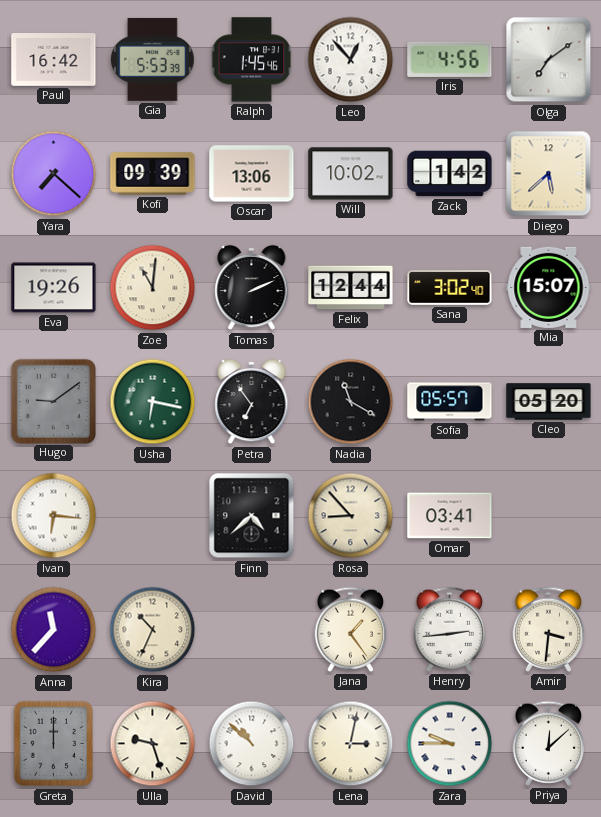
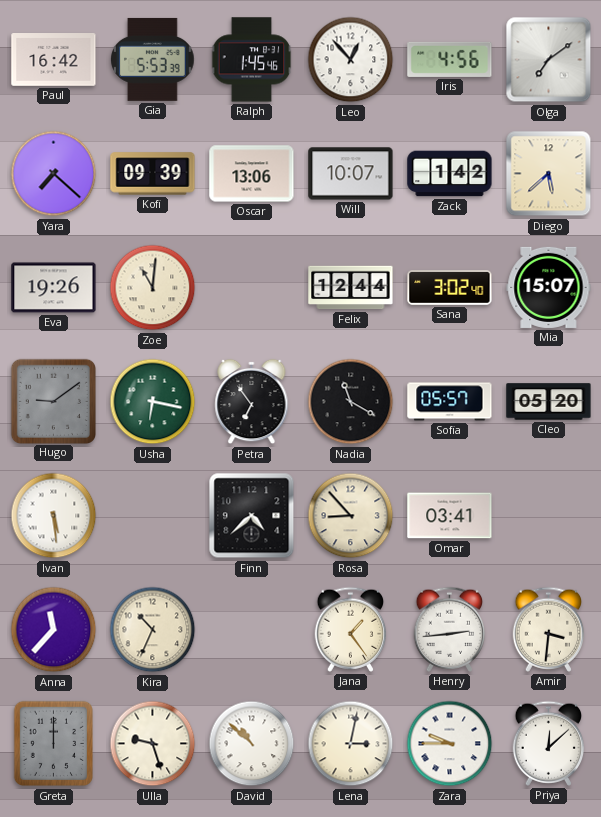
Will: 10:02 -> 10:07 (351, 174)
Tomas: 2:11 -> none (252, 288)
Ivan: 6:16 -> 5:29 (54, 516)
